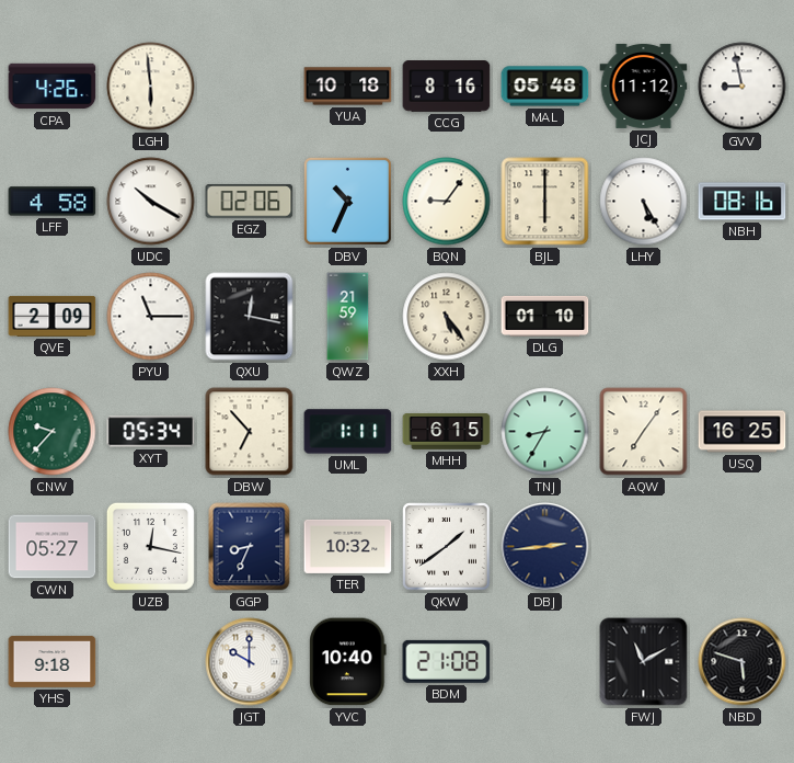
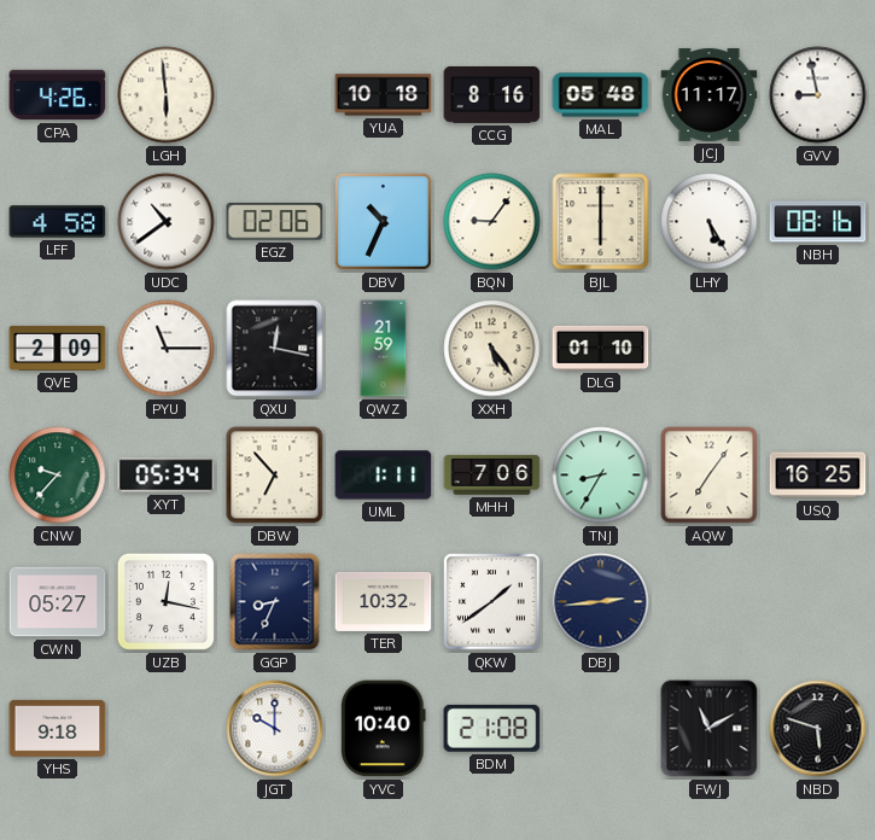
JCJ: 11:12 -> 11:17 (710, 94)
UDC: 10:20 -> 10:39 (167, 222)
MHH: 6:15 -> 7:06 (492, 476)
